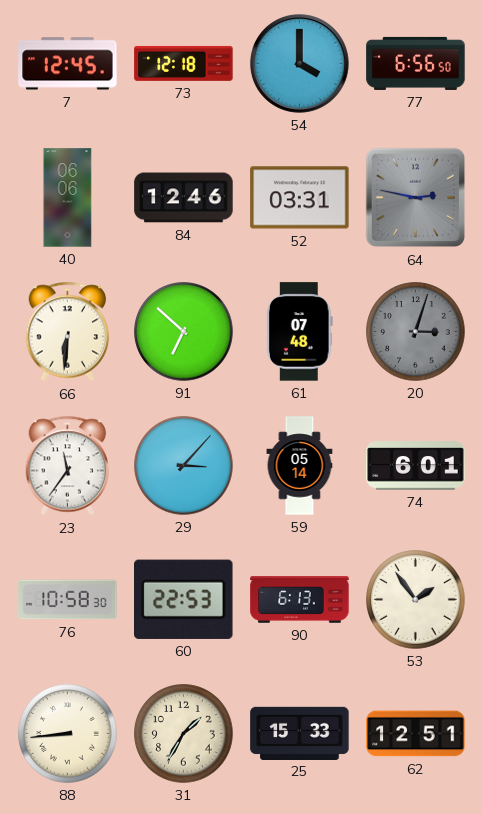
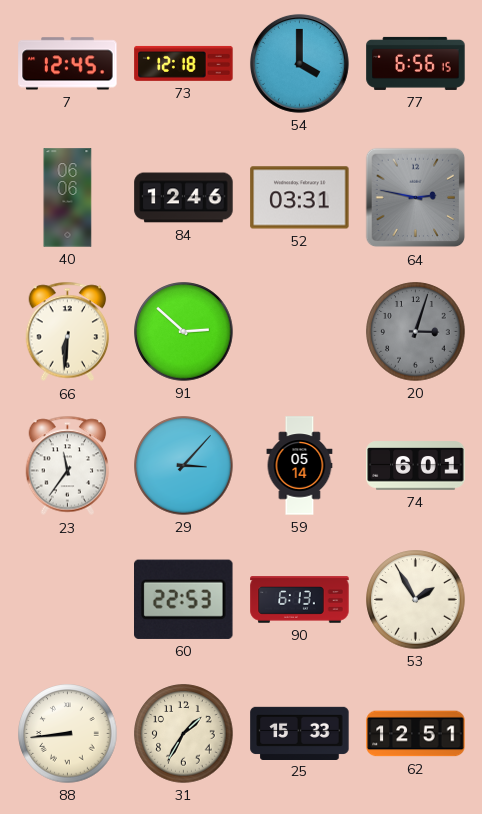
77: 6:56:50 -> 6:56:15 (416, 63)
91: 6:52 -> 2:52 (184, 332)
61: 07:48 -> none (300, 332)
76: 10:58 -> none (68, 600)
53: 1:54 -> 1:55 (416, 600)
